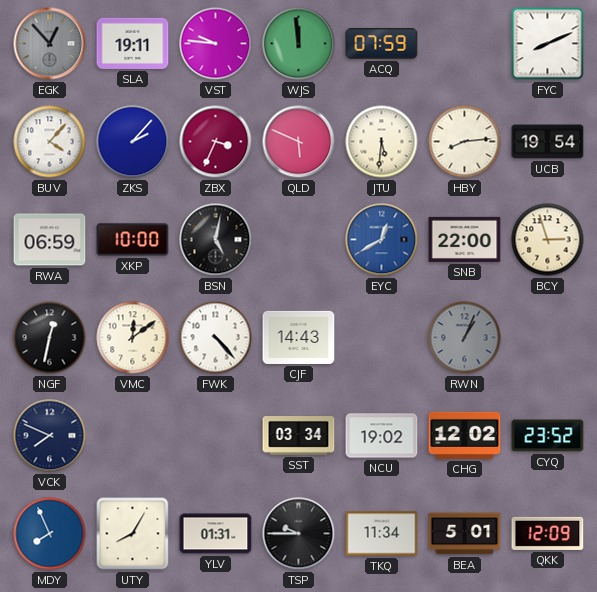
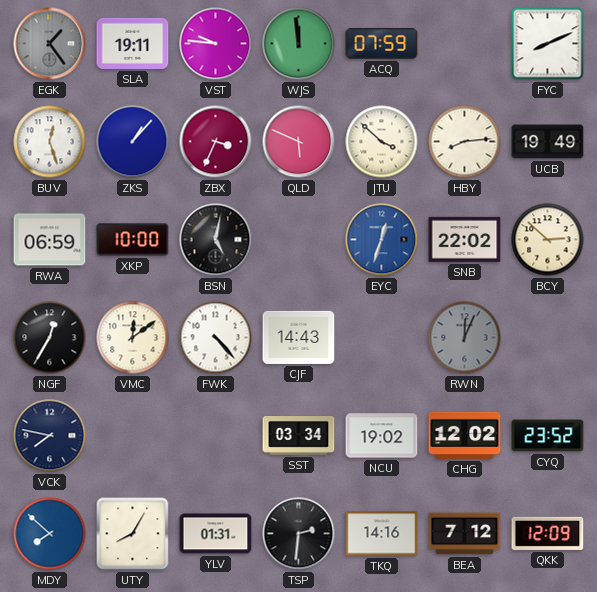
EGK: 12:53 -> 1:24 (50, 44)
BUV: 4:07 -> 12:27 (50, 142)
ZKS: 2:07 -> 1:07 (133, 142)
JTU: 5:31 -> 3:52 (382, 142)
UCB: 19:54 -> 19:49 (548, 142)
EYC: 12:40 -> 12:33 (382, 240)
SNB: 22:00 -> 22:02 (465, 239)
BCY: 2:57 -> 2:52 (548, 240)
NGF: 12:32 -> 12:35 (50, 338)
RWN: 1:04 -> 12:04 (465, 338)
VCK: 7:49 -> 7:47 (50, 436)
MDY: 7:56 -> 7:52 (50, 534)
TSP: 9:45 -> 2:31 (299, 534)
TKQ: 11:34 -> 14:16 (382, 534)
BEA: 5:01 -> 7:12 (465, 534)
